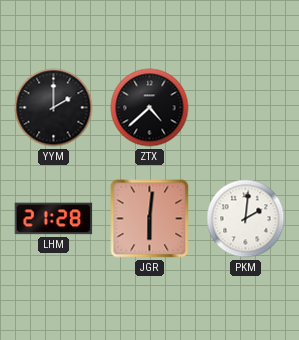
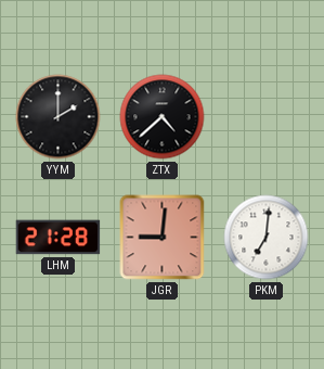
JGR: 6:01 -> 9:01 (163, 238)
PKM: 2:01 -> 7:01 (267, 238)
